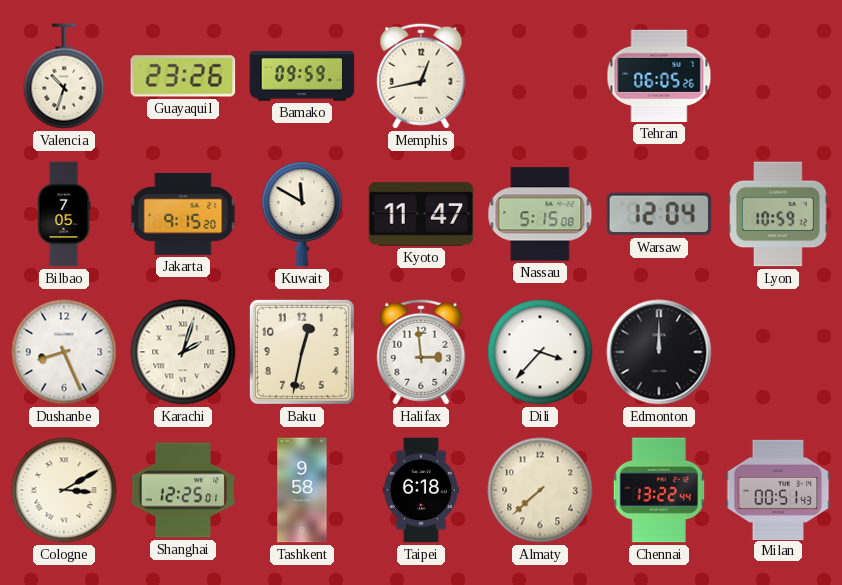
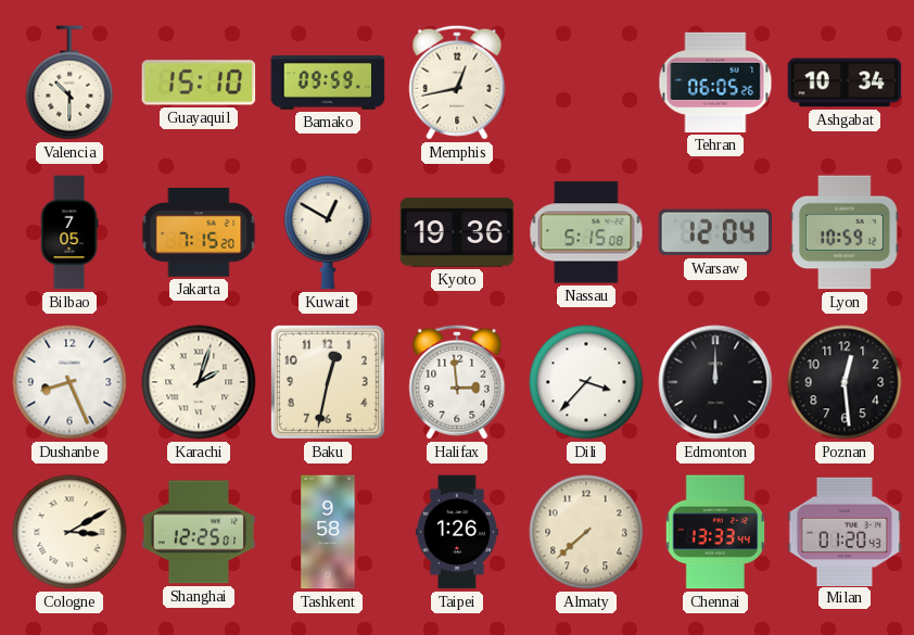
Valencia: 10:33 -> 10:30 (69, 82)
Guayaquil: 23:26 -> 15:10 (199, 82)
Ashgabat: none -> 10:34 (845, 82)
Jakarta: 9:15 -> 7:15 (199, 233)
Kuwait: 11:50 -> 12:50 (328, 232)
Kyoto: 11:47 -> 19:36 (457, 232)
Poznan: none -> 12:29 (845, 382)
Taipei: 6:18 -> 1:26 (457, 532)
Chennai: 13:22 -> 13:33 (715, 532)
Milan: 00:51 -> 01:20 (845, 531)
